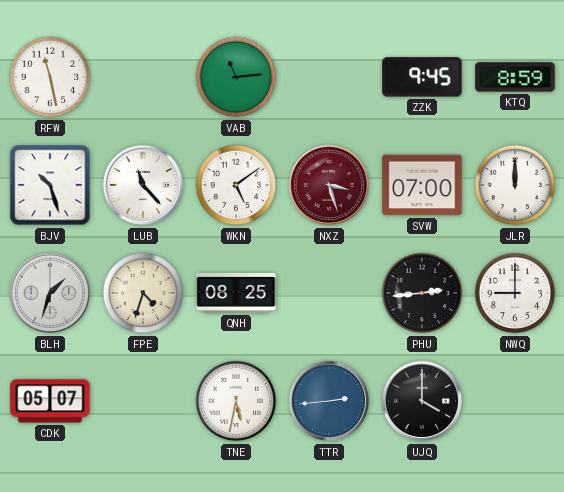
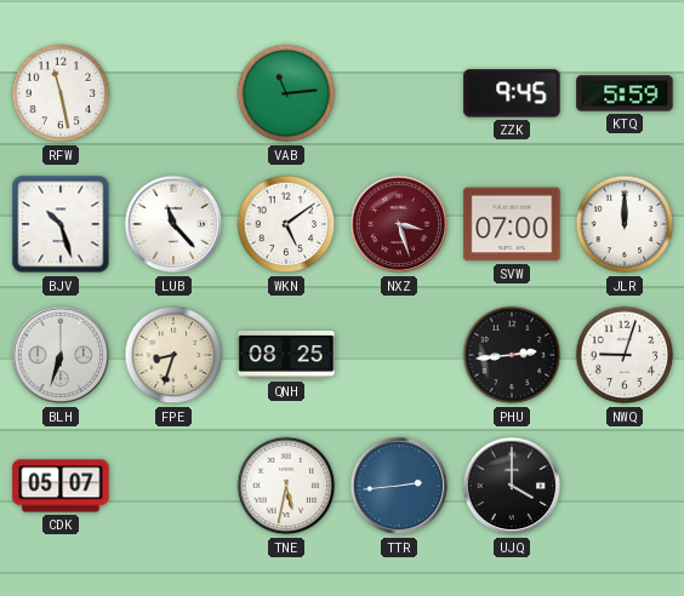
KTQ: 8:59 -> 5:59 (625, 93)
BLH: 1:33 -> 6:33 (61, 355)
FPE: 4:33 -> 8:33 (173, 355)
NWQ: 9:00 -> 9:03 (625, 355)
